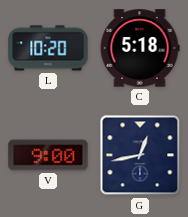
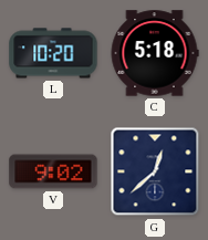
V: 9:00 -> 9:02 (53, 171)
G: 12:43 -> 12:38 (155, 171)
